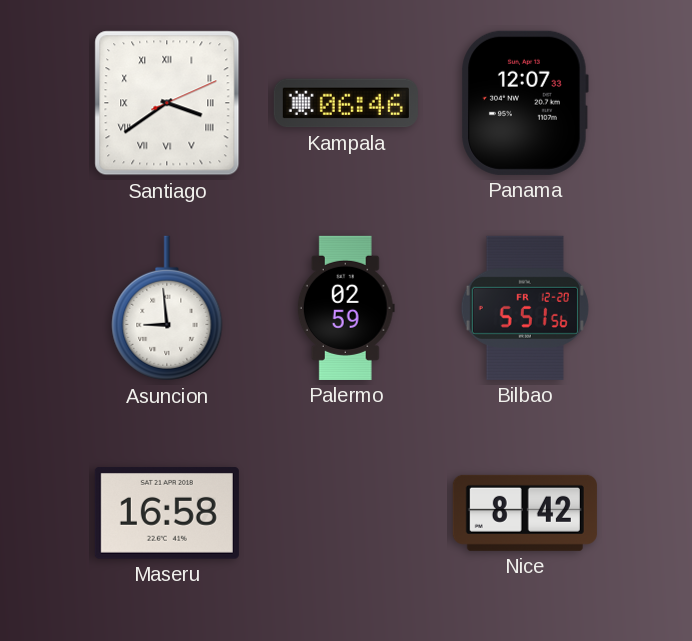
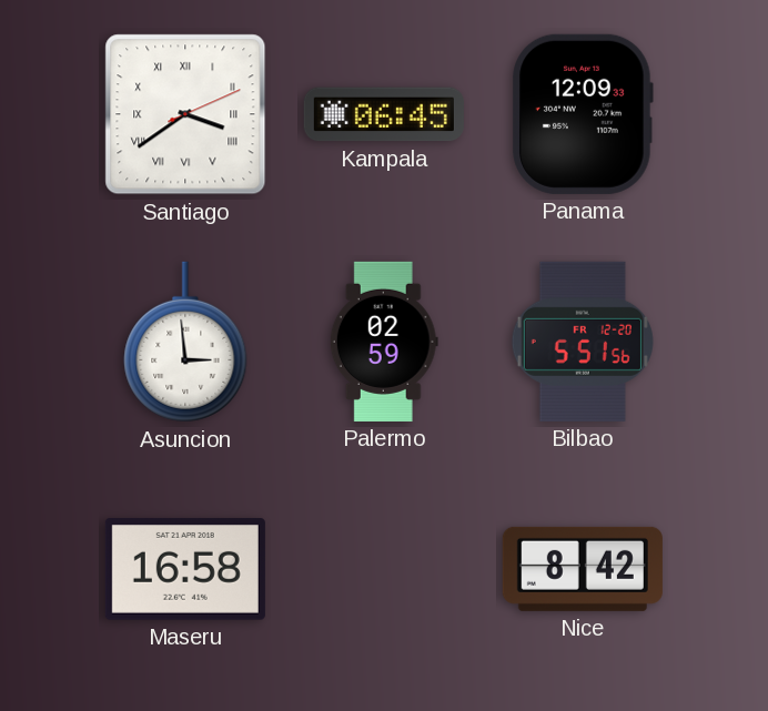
Kampala: 06:46 -> 06:45 (384, 114)
Panama: 12:07 -> 12:09 (583, 114)
Asuncion: 8:59 -> 2:59 (185, 342)
